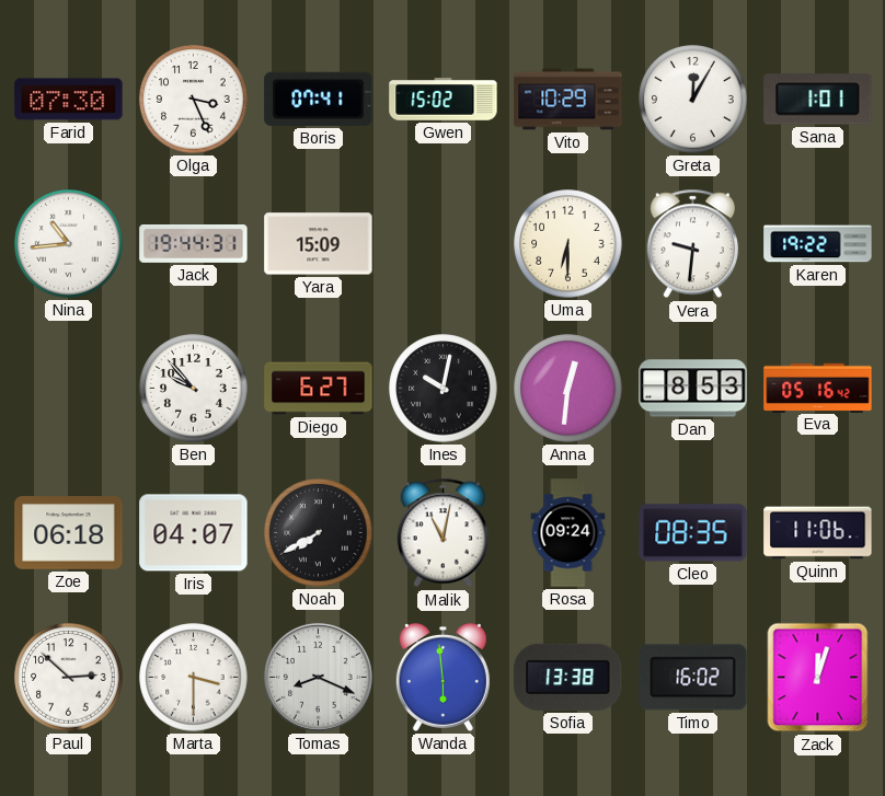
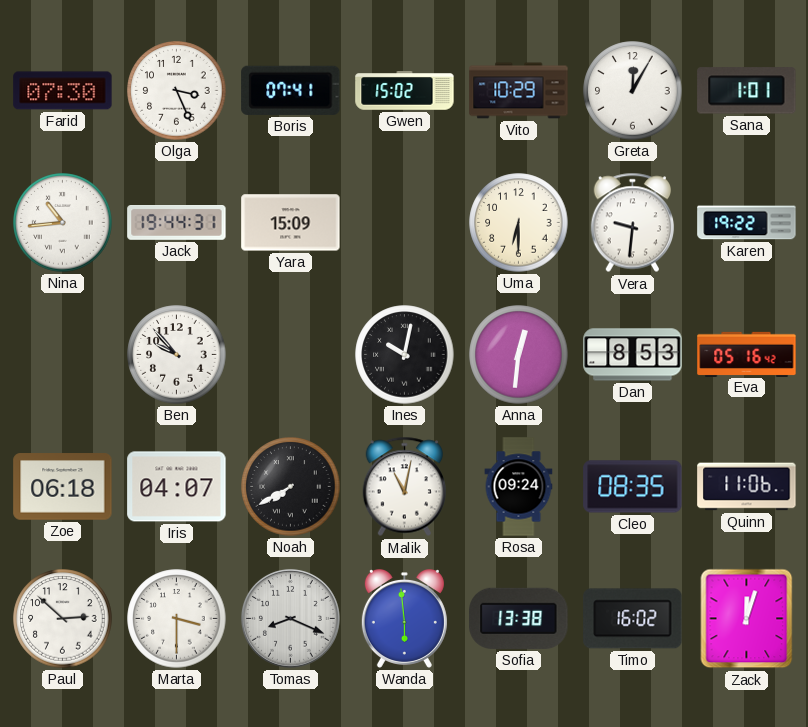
Diego: 6:27 -> none (319, 389)
